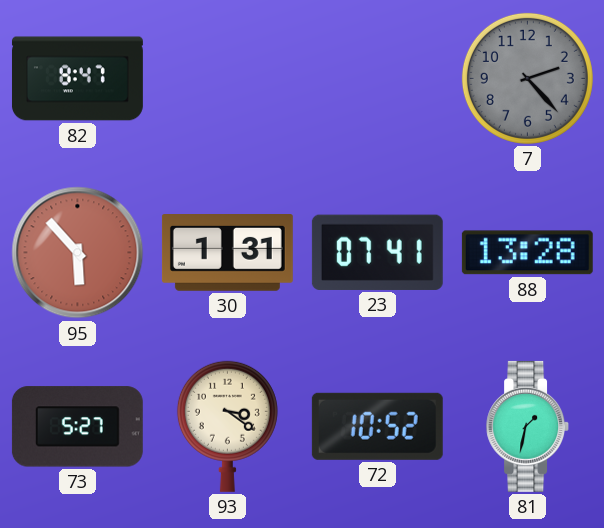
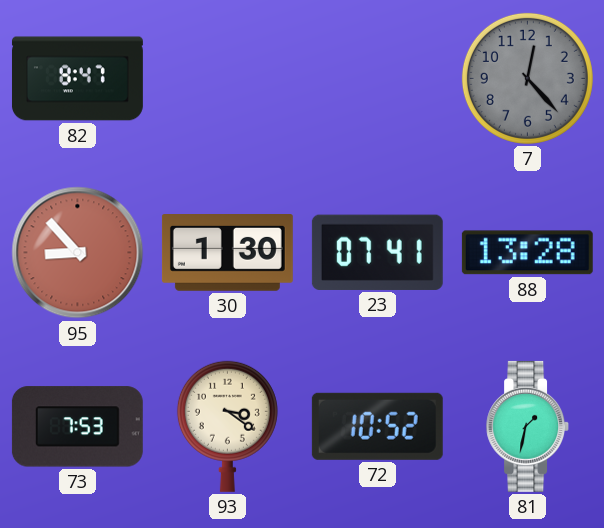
7: 2:23 -> 12:23 (527, 78)
95: 5:53 -> 8:53 (78, 253)
30: 1:31 -> 1:30 (227, 253)
73: 5:27 -> 7:53 (77, 427)
